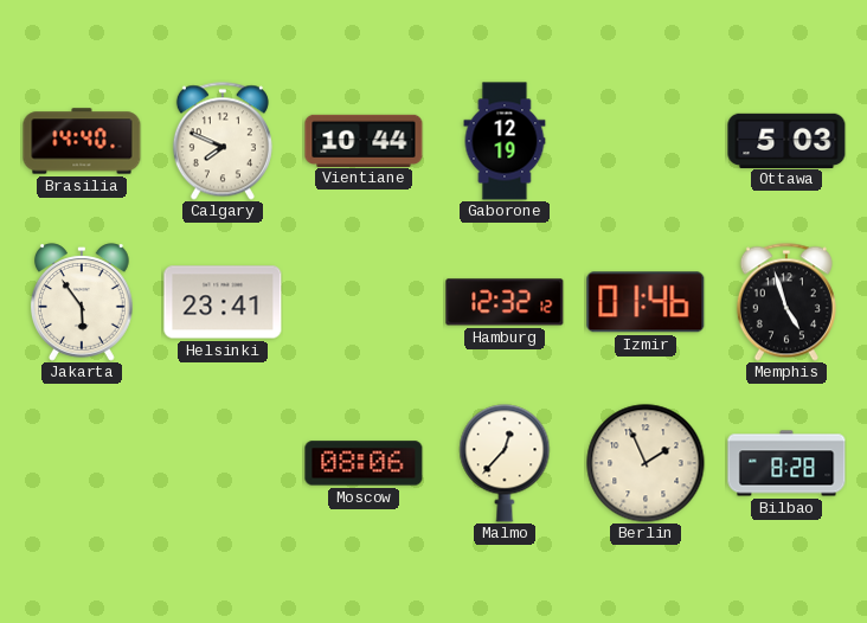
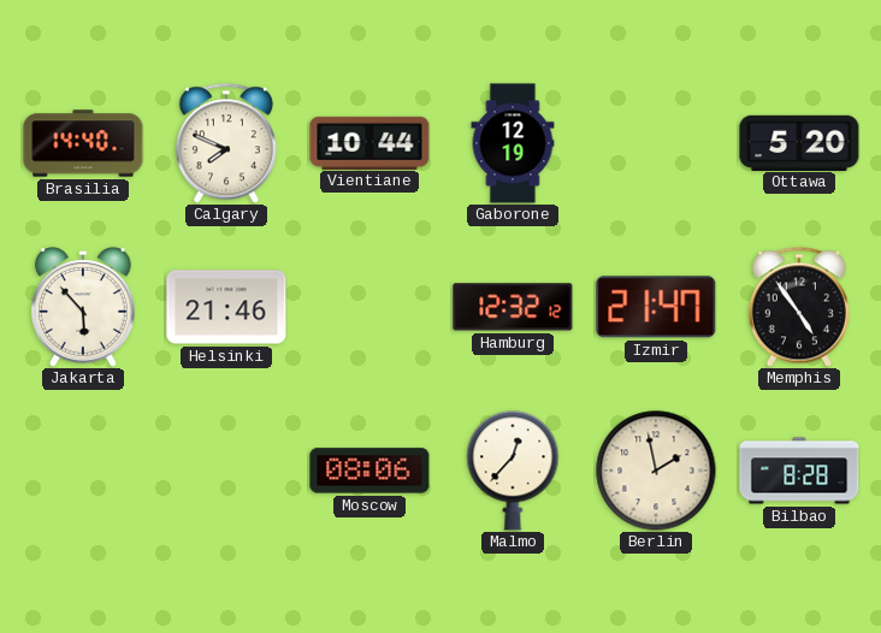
Ottawa: 5:03 -> 5:20 (799, 142)
Jakarta: 5:54 -> 5:53 (83, 307)
Helsinki: 23:41 -> 21:46 (226, 307)
Izmir: 01:46 -> 21:47 (656, 307)
Memphis: 4:57 -> 4:54 (799, 307)
Berlin: 1:56 -> 1:58 (656, 471)
